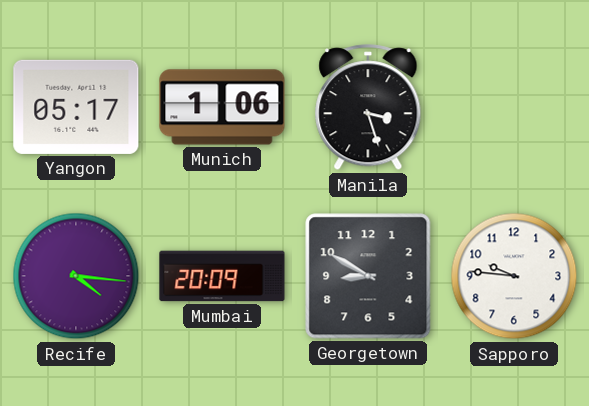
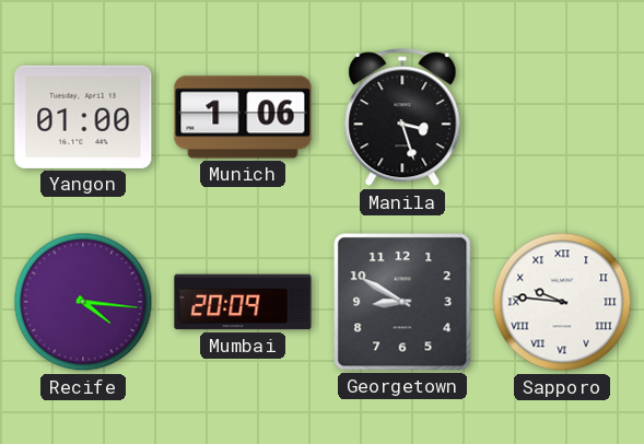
Yangon: 05:17 -> 01:00 (83, 117)
Sapporo numerals: Arabic -> Roman (562, 302)
